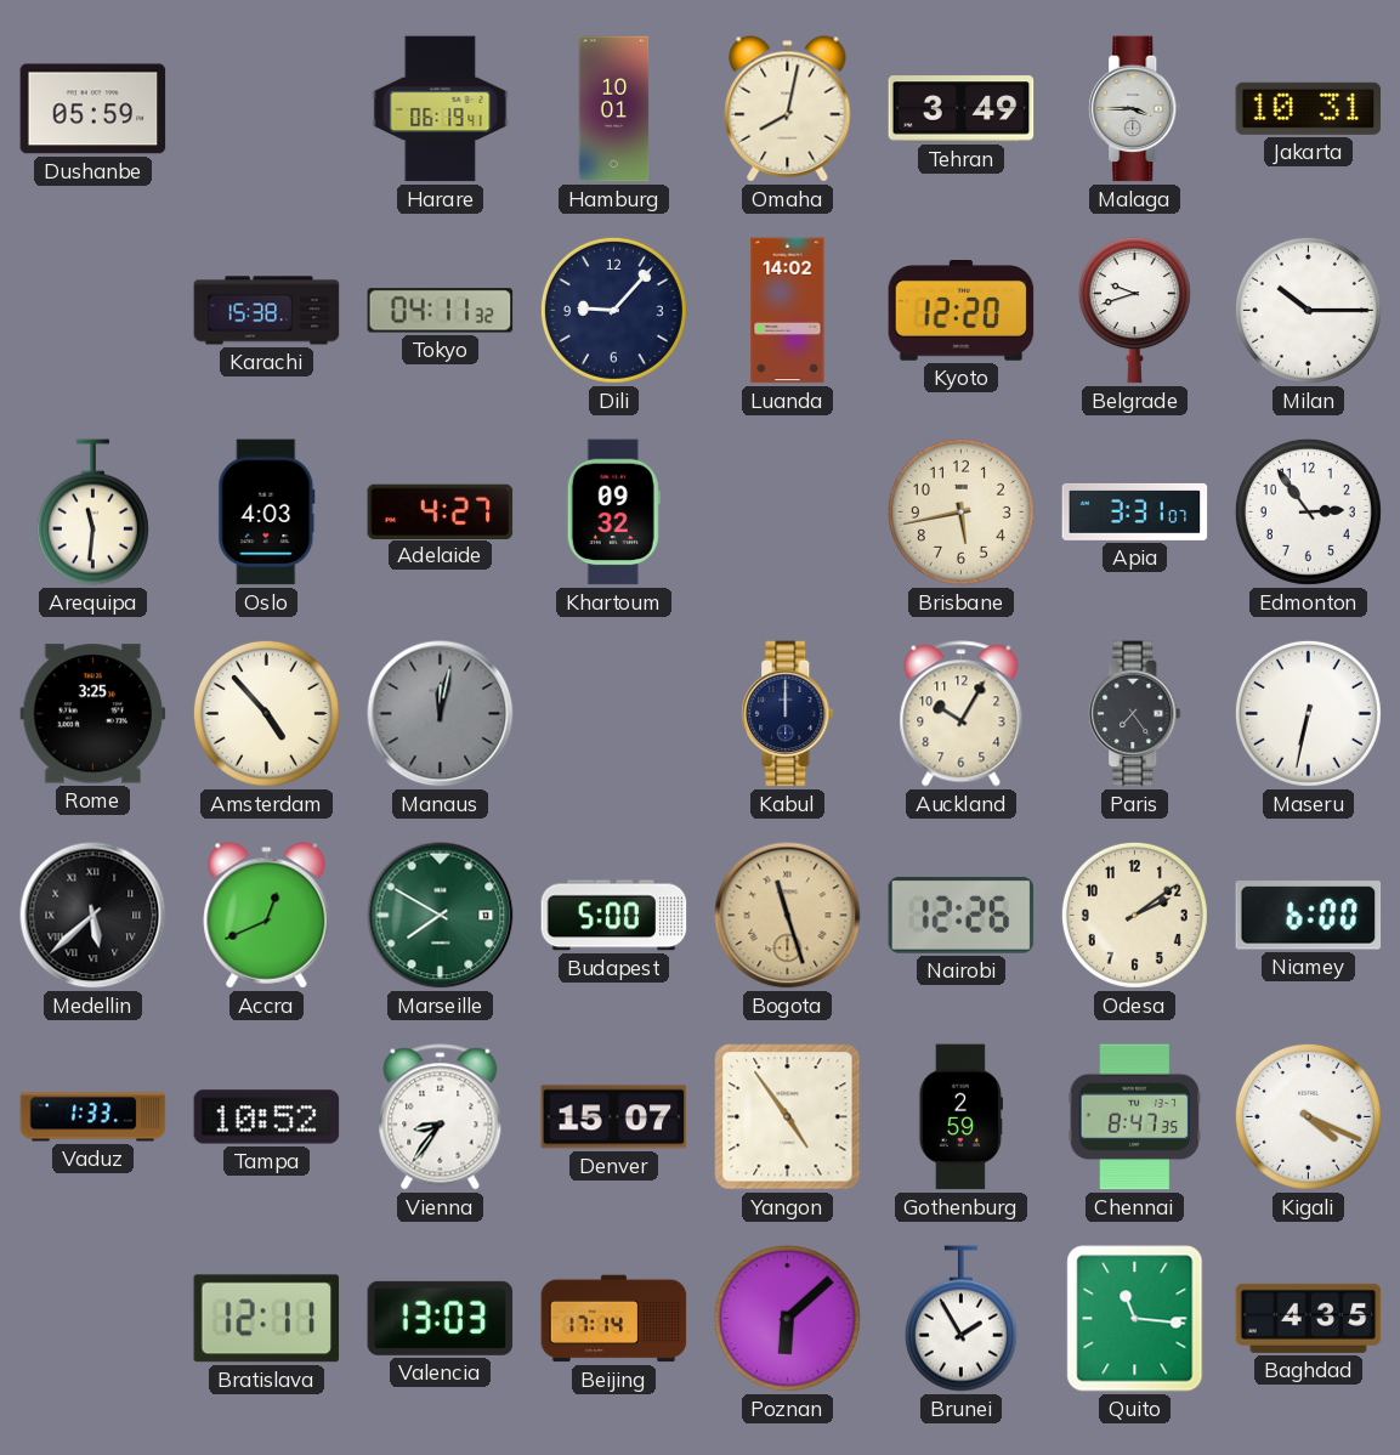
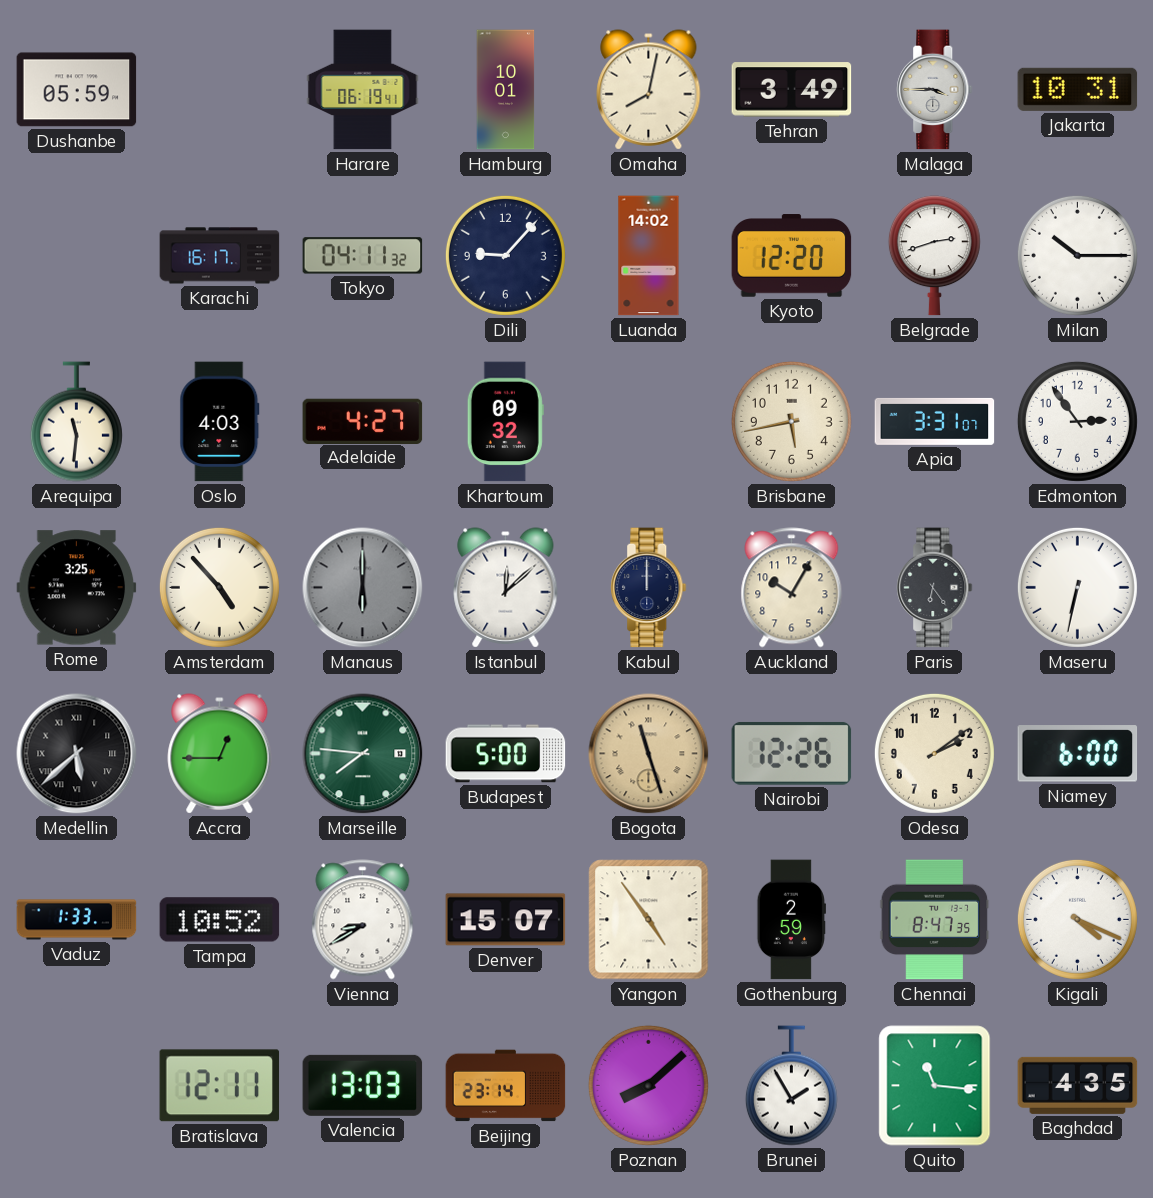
Karachi: 15:38 -> 16:17 (220, 256)
Belgrade: 9:42 -> 2:42 (934, 256)
Manaus: 12:02 -> 6:00 (363, 588)
Istanbul: none -> 12:08 (506, 588)
Paris: 7:24 -> 6:24 (935, 588)
Accra: 12:41 -> 12:45 (220, 754)
Marseille: 7:50 -> 7:46 (363, 754)
Vienna: 8:36 -> 8:40 (363, 920)
Beijing: 17:14 -> 23:14 (506, 1086)
Poznan: 6:08 -> 8:08 (648, 1085)
